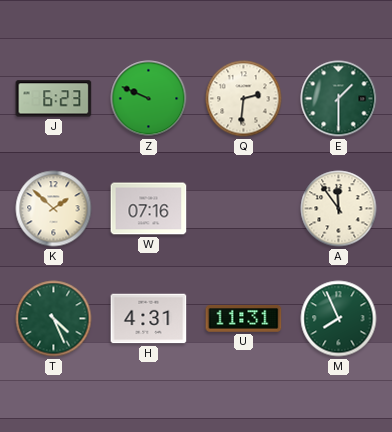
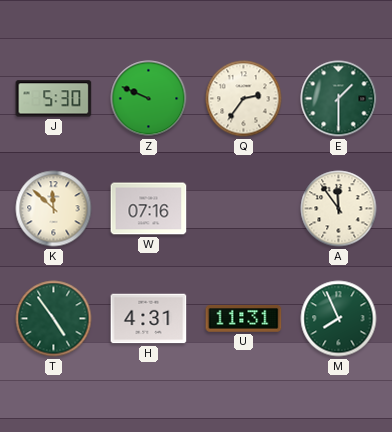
J: 6:23 -> 5:30 (54, 99)
Q: 2:31 -> 2:36 (244, 99)
K: 1:52 -> 11:52 (54, 209)
T: 4:26 -> 4:54 (54, 319)
